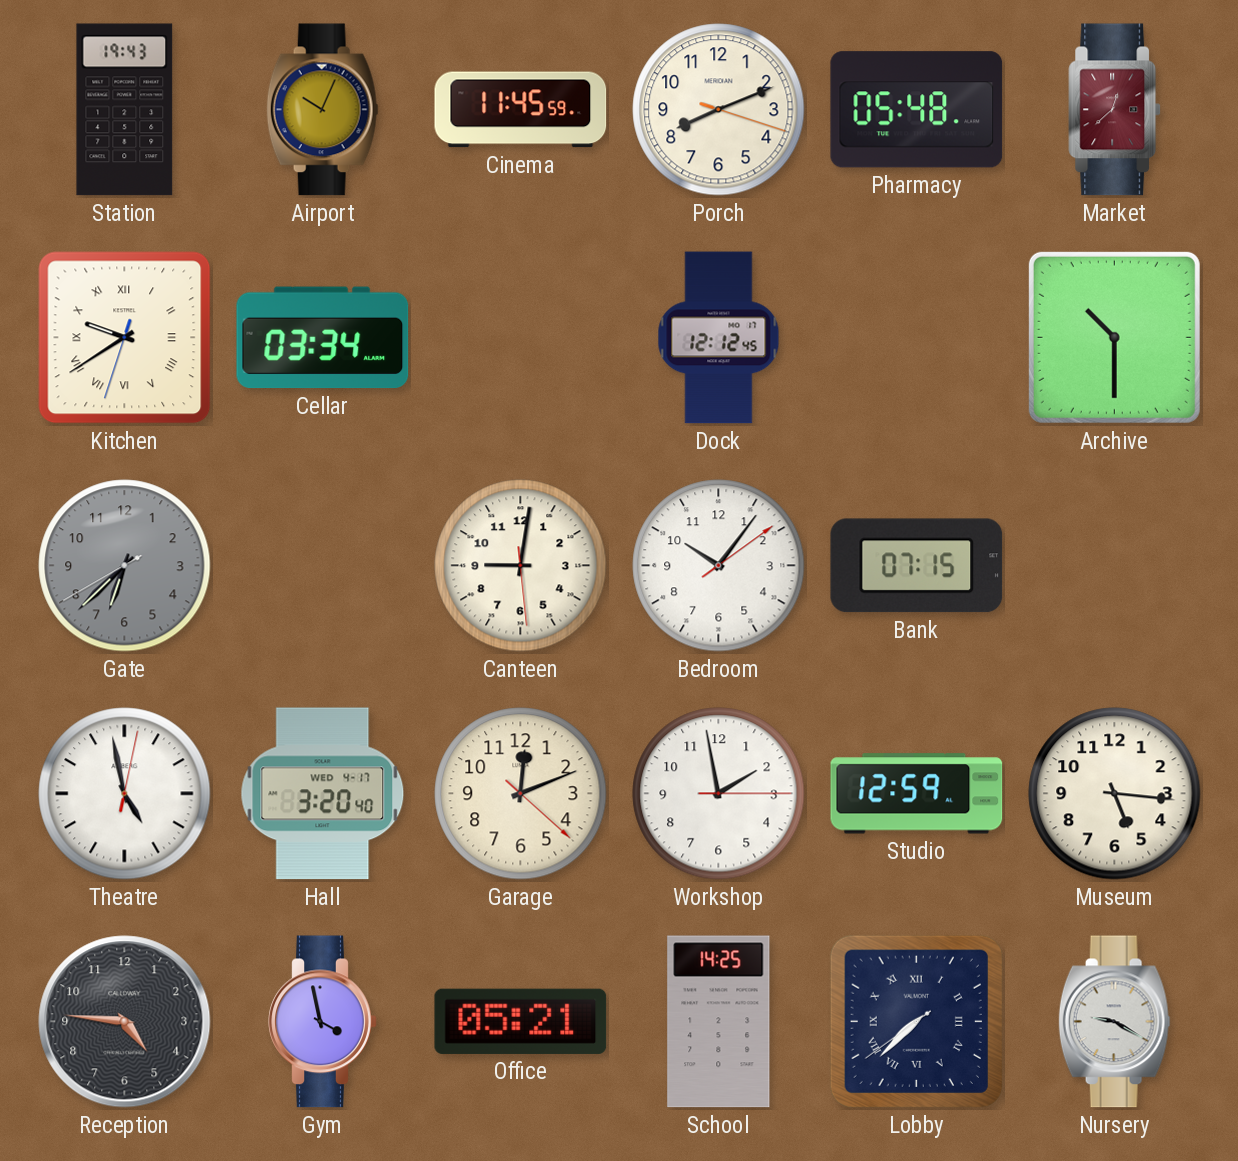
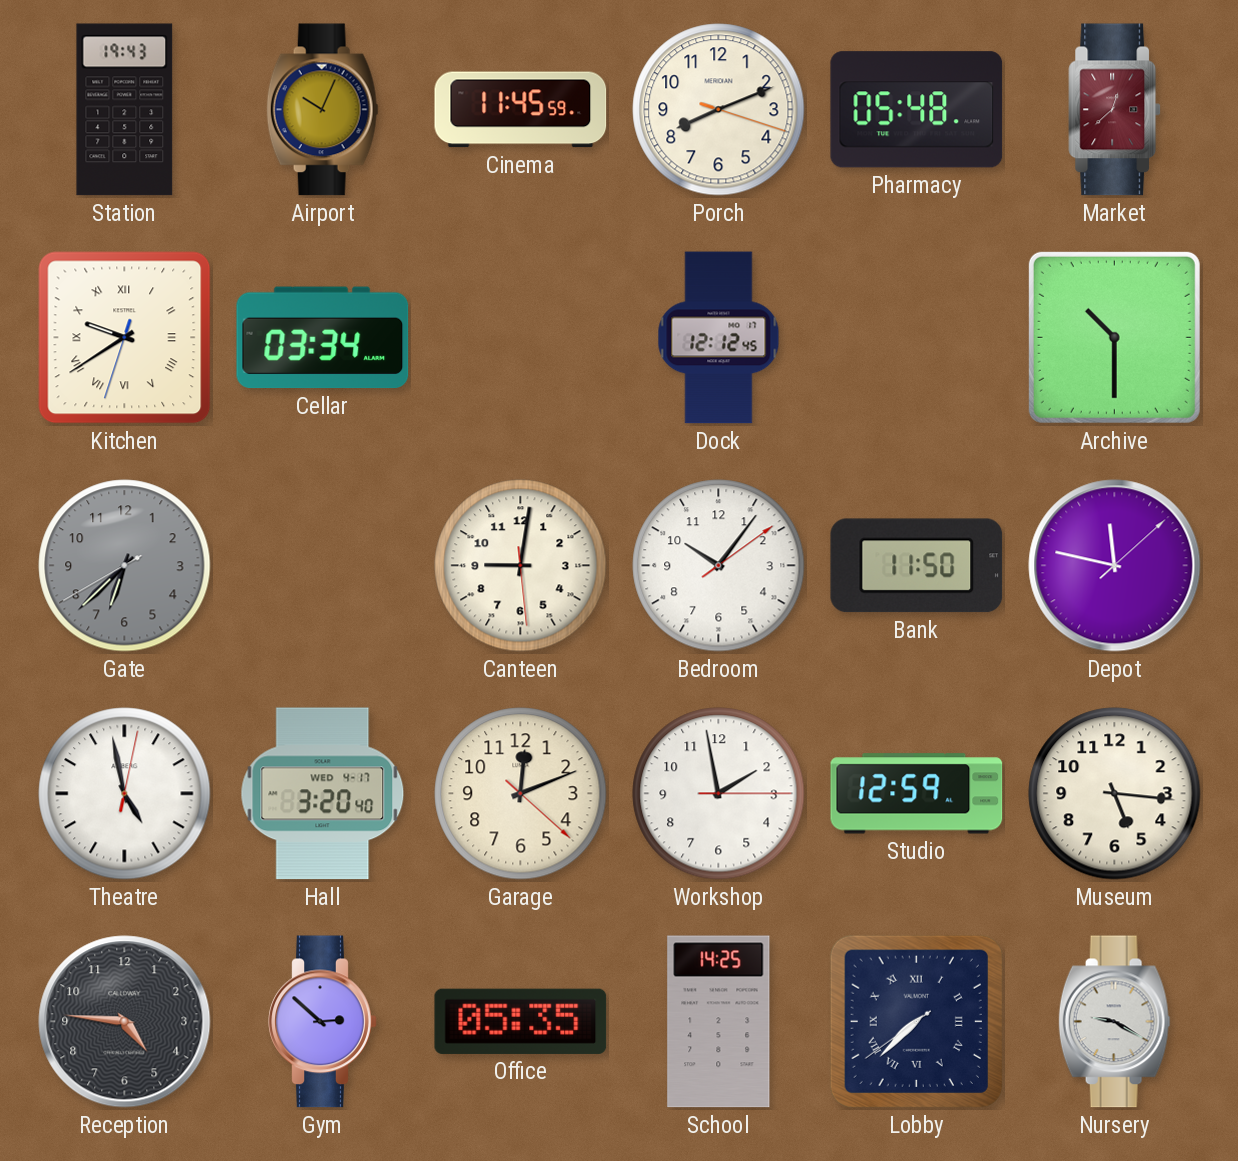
Bank: 07:15 -> 11:50 (917, 566)
Depot: none -> 11:47 (1115, 566)
Gym: 3:58 -> 2:52 (323, 1022)
Office: 05:21 -> 05:35 (521, 1021)
